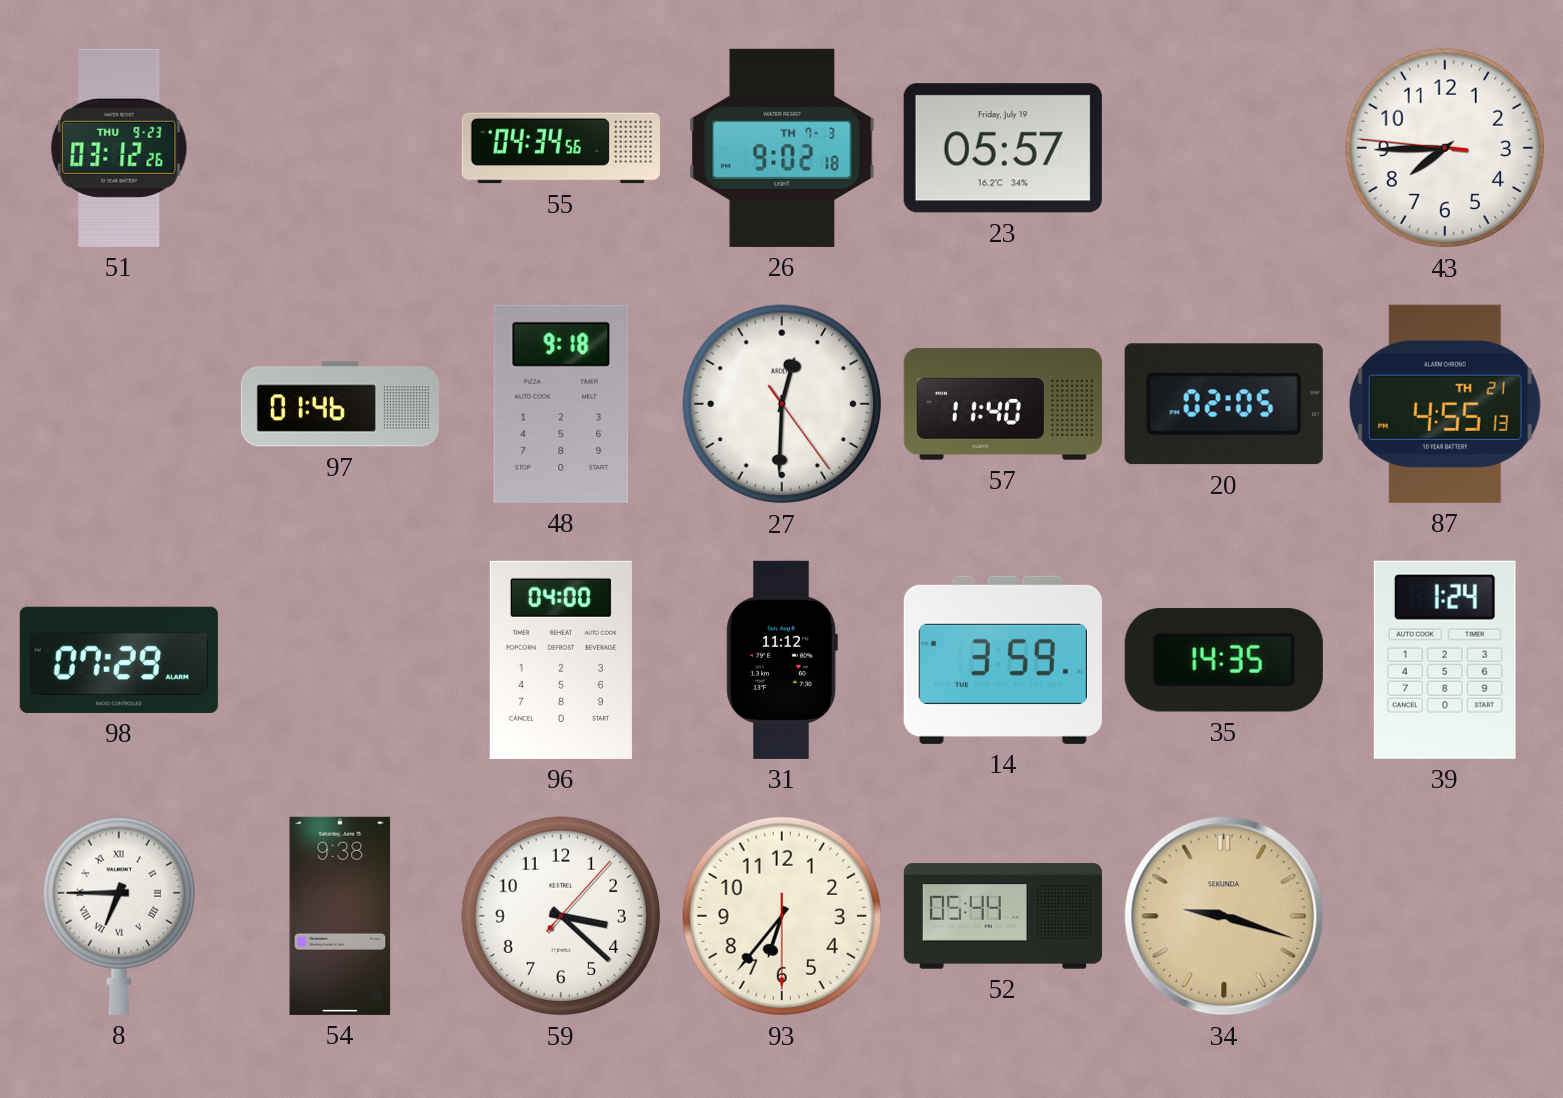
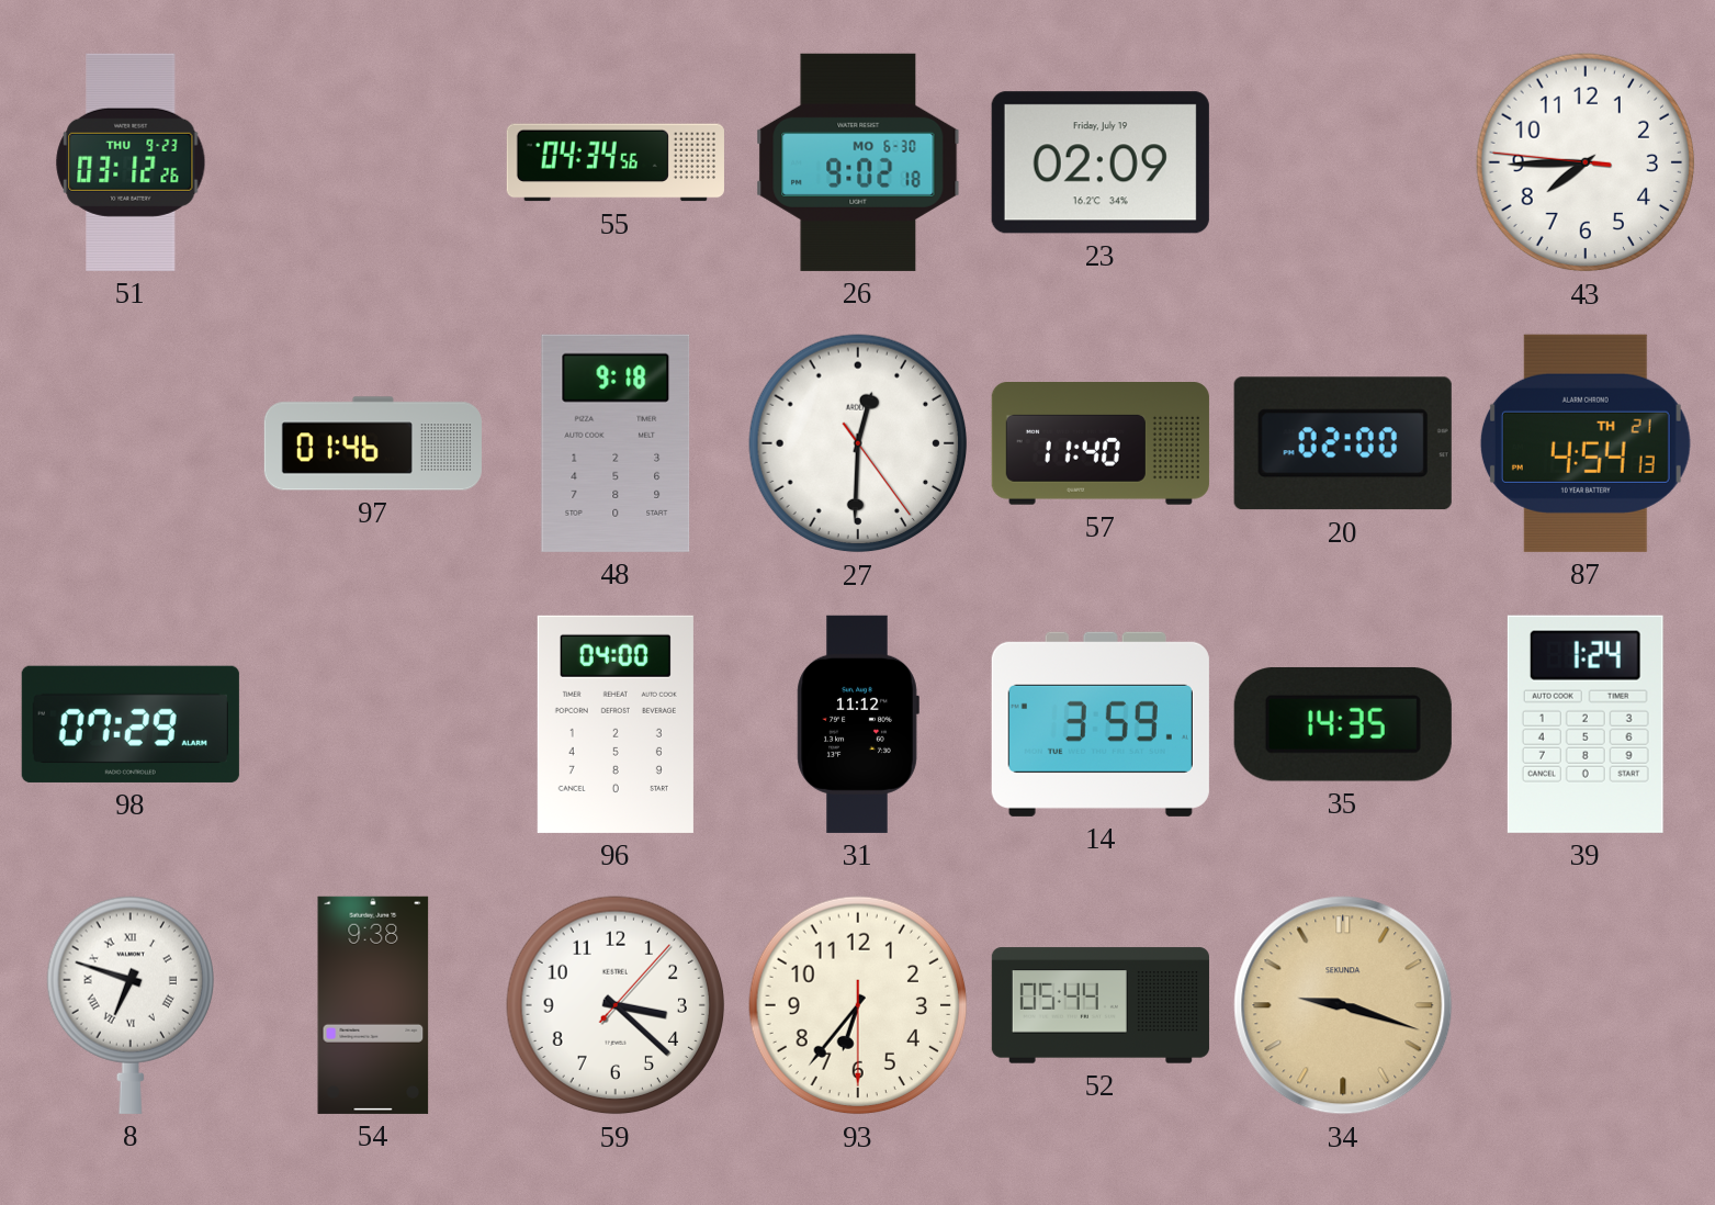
26 date: TH 7-3 -> MO 6-30 (858, 162)
23: 05:57 -> 02:09 (1101, 162)
20: 02:05 -> 02:00 (1343, 443)
87: 4:55 -> 4:54 (1586, 443)
8: 6:45 -> 6:48 (131, 1005)
